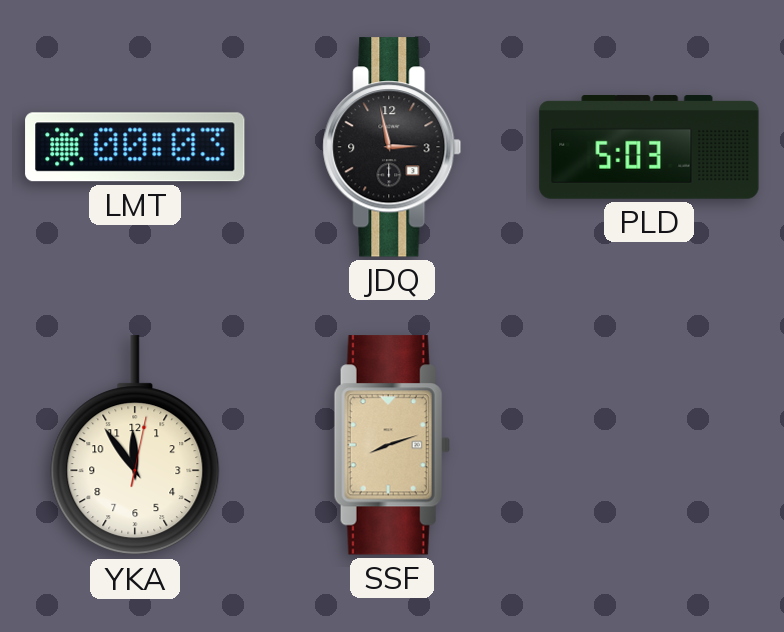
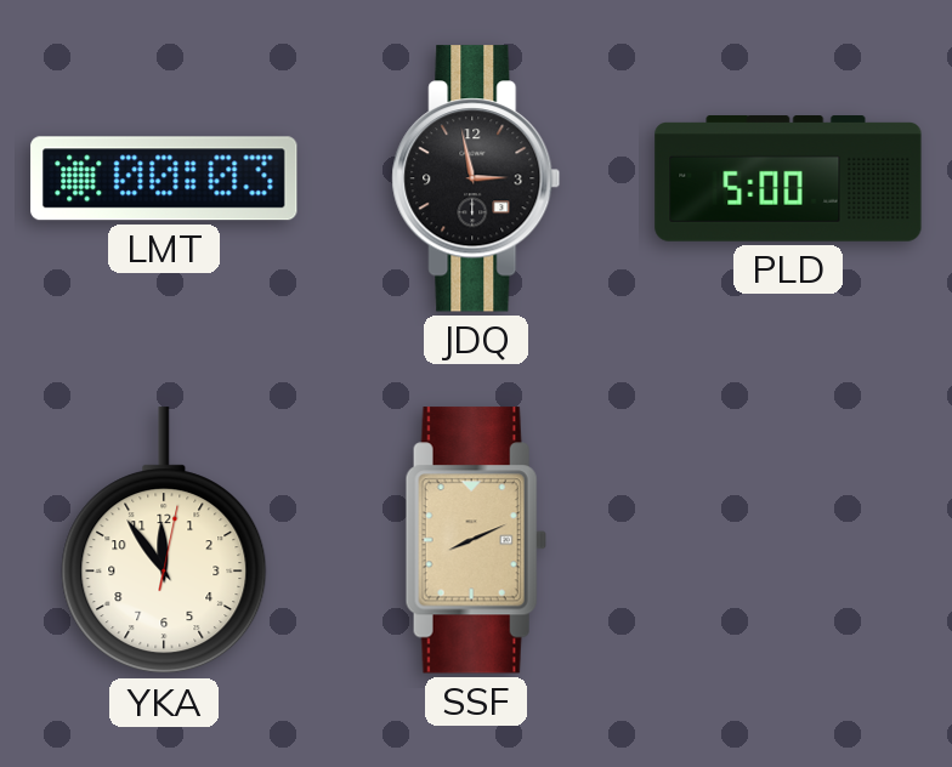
PLD: 5:03 -> 5:00 (788, 178)
SSF: 8:12 -> 8:11 (476, 540)
